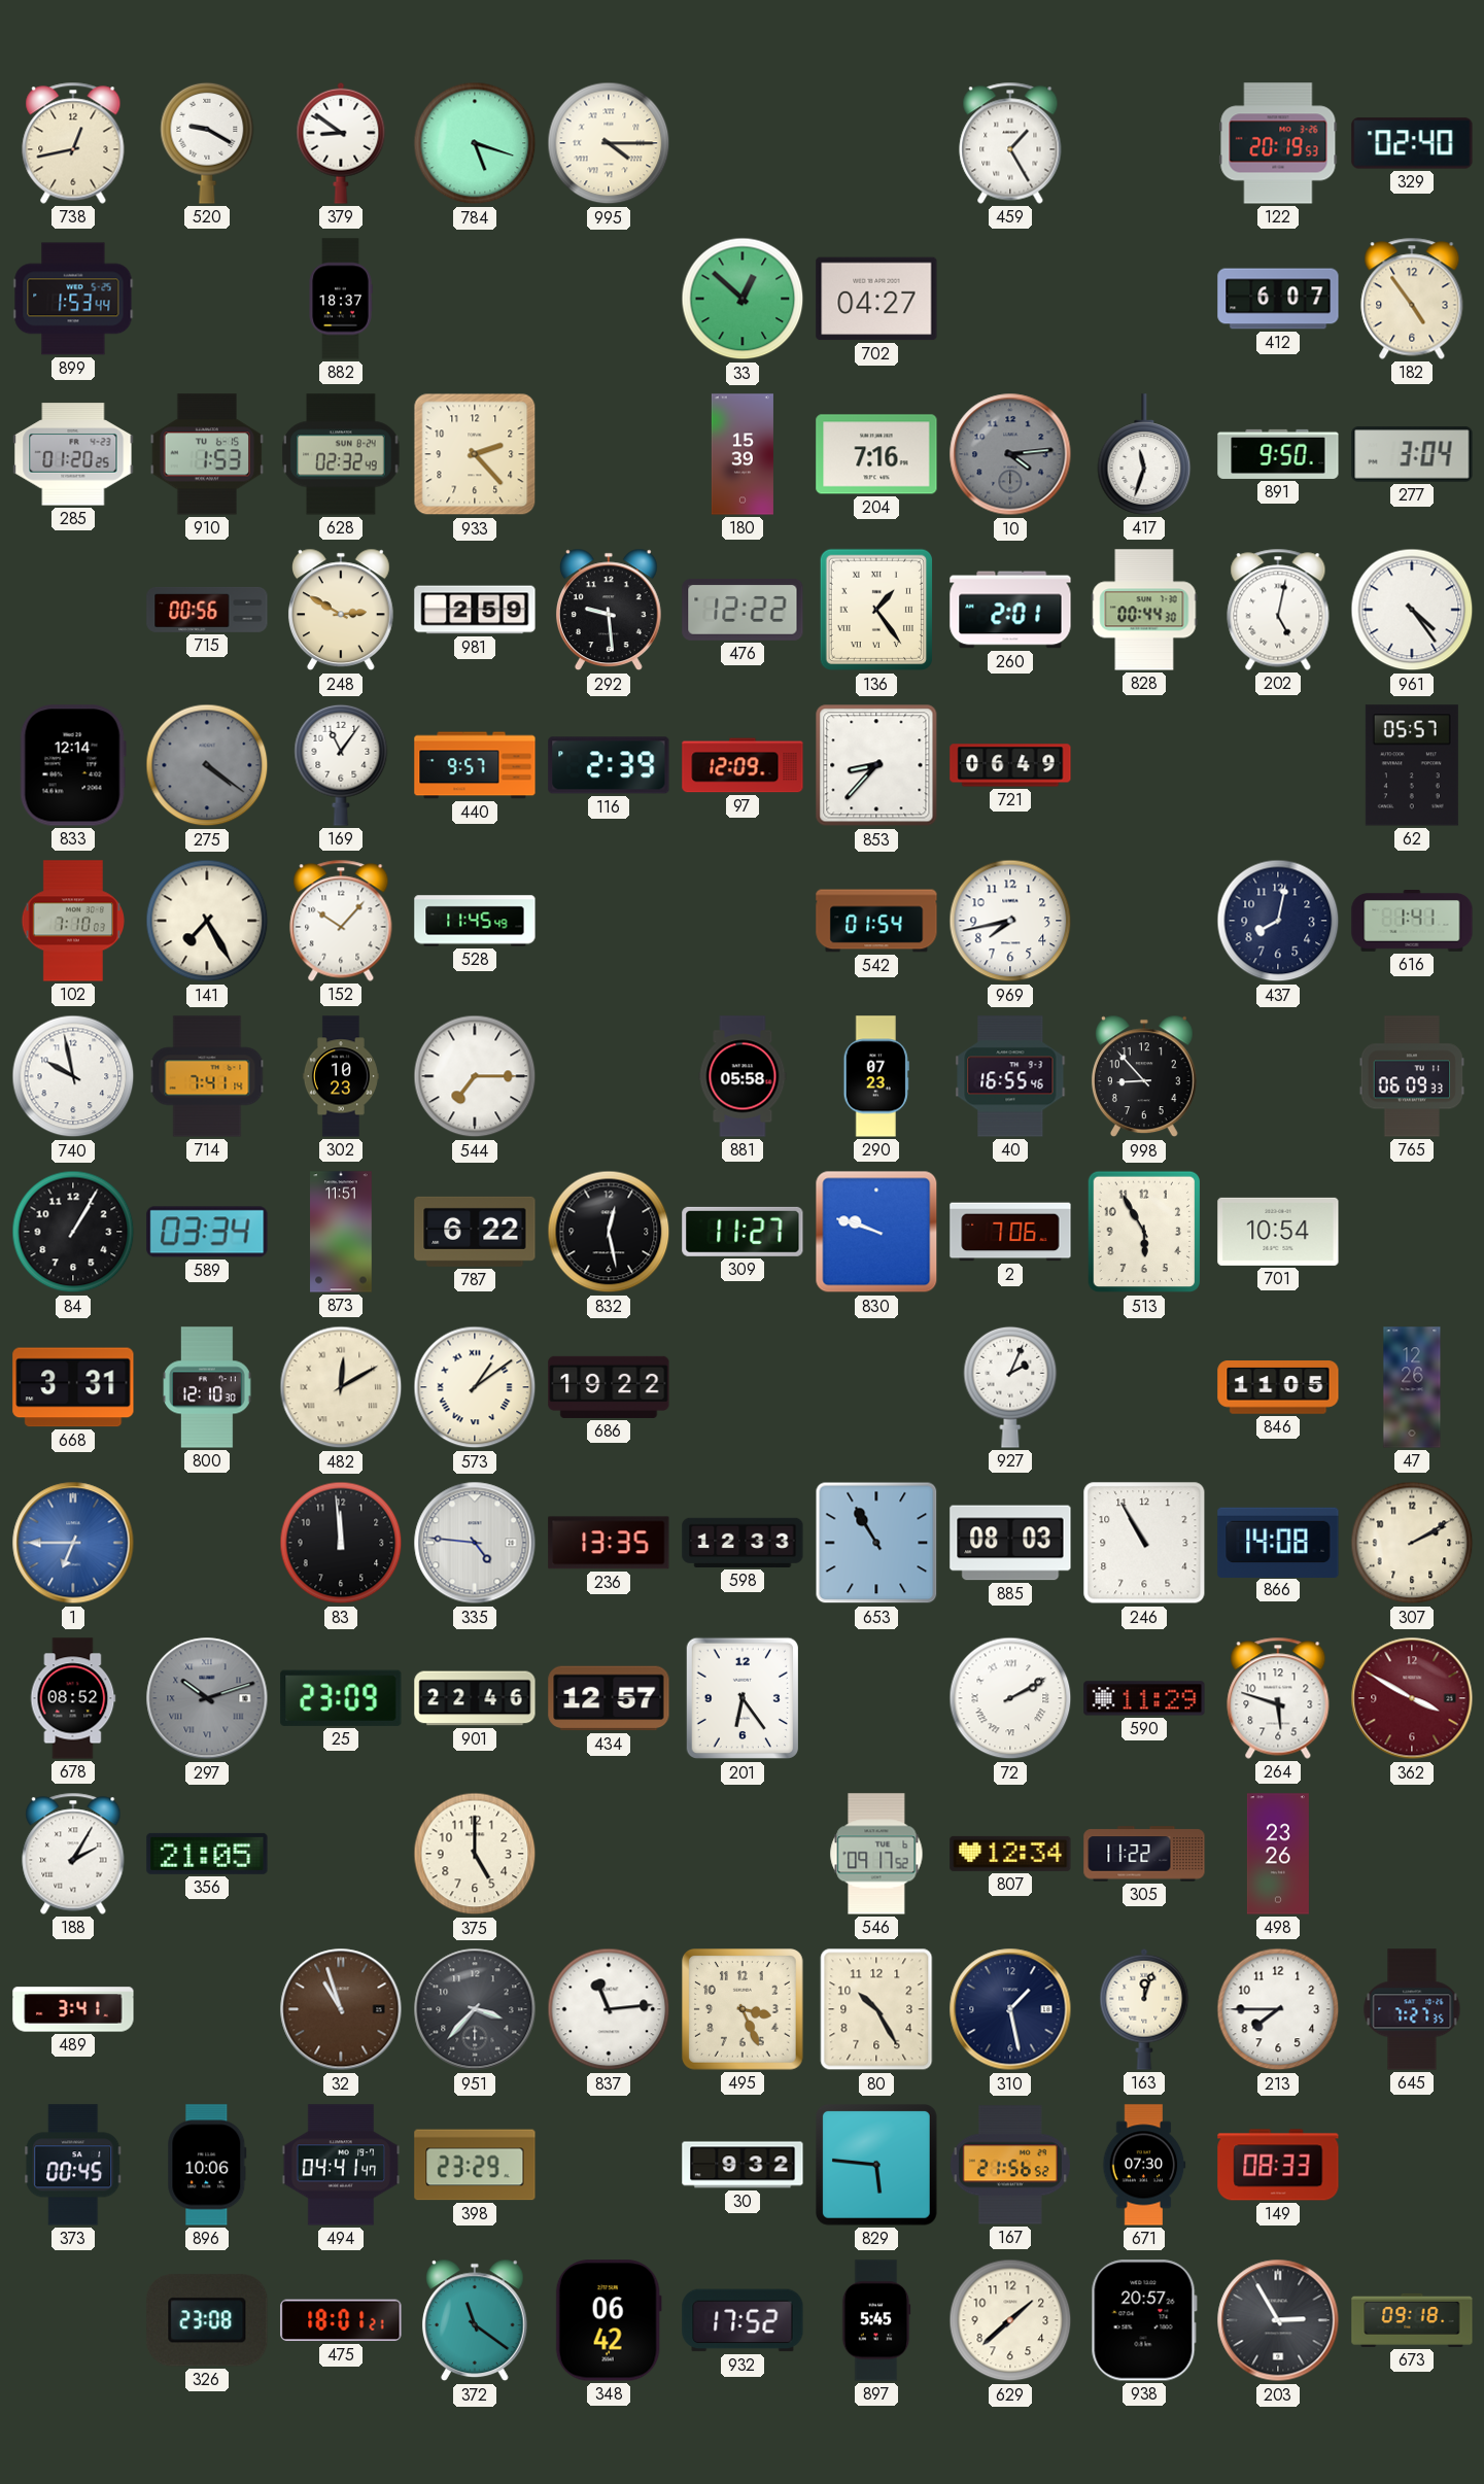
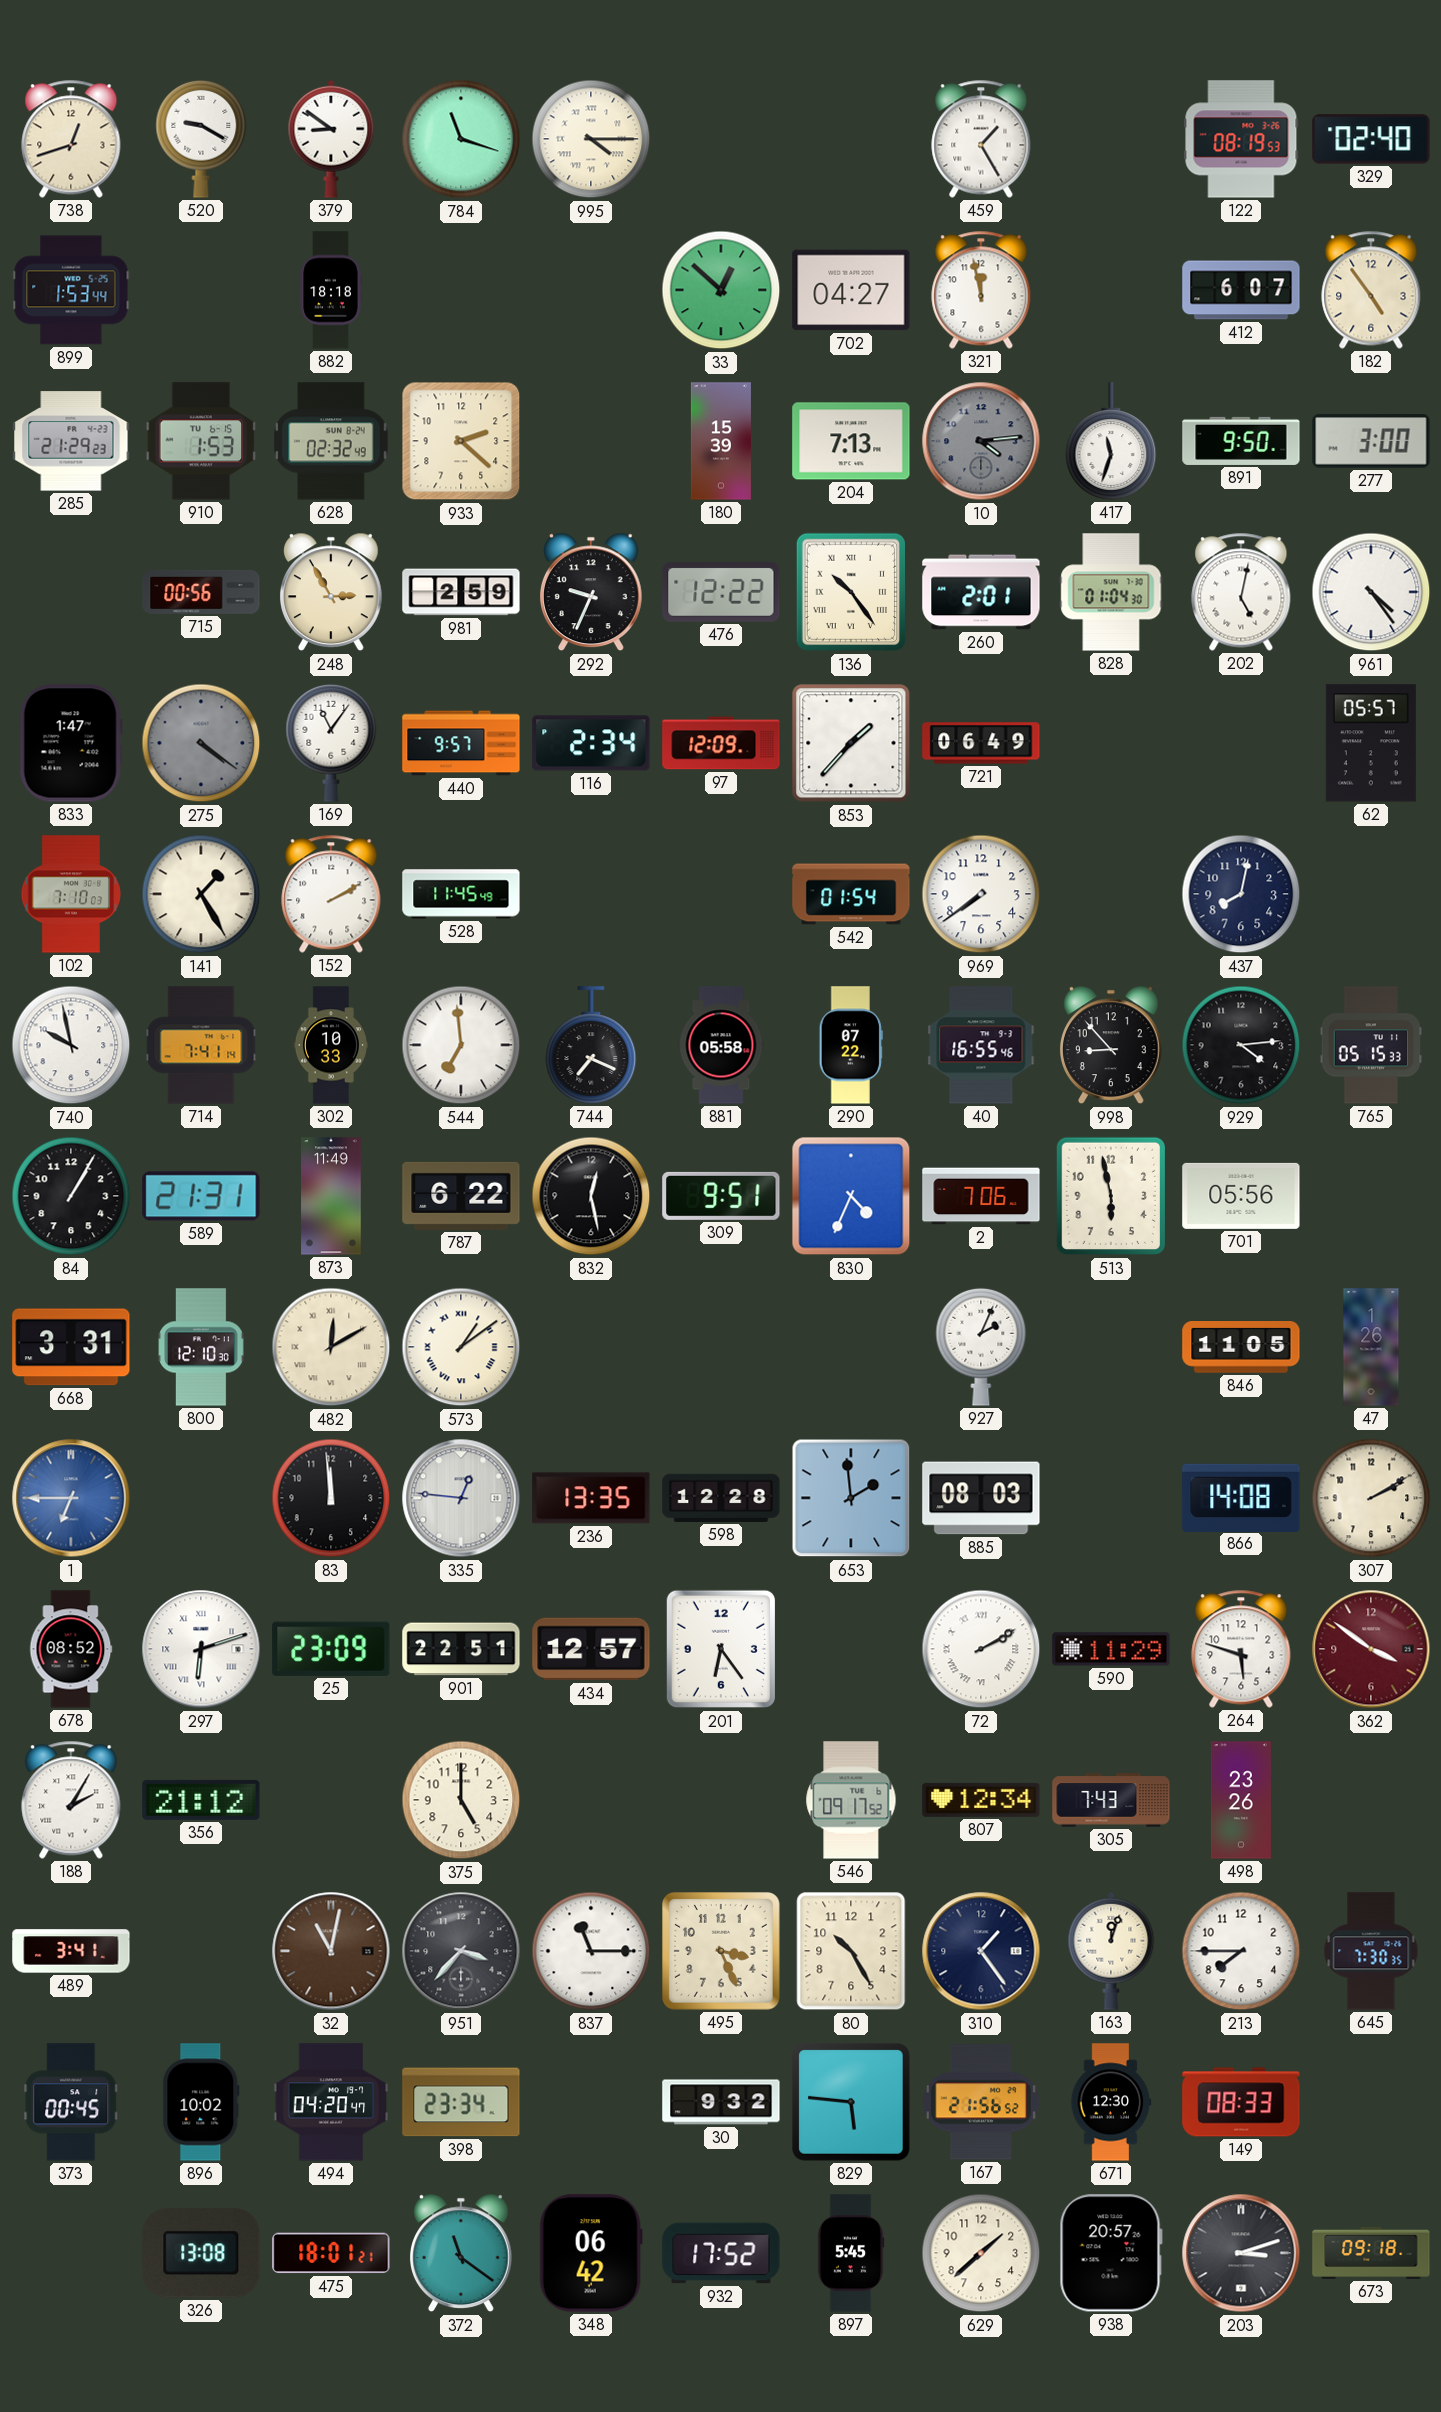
738: 12:43 -> 12:42 (71, 139)
784: 5:18 -> 11:18 (461, 139)
122: 20:19 -> 08:19 (1241, 139)
882: 18:37 -> 18:18 (331, 290)
321: none -> 11:58 (981, 290)
285: 01:20 -> 21:29 (71, 441)
933: 2:23 -> 2:22 (461, 441)
204: 7:16 -> 7:13 (851, 441)
277: 3:04 -> 3:00 (1371, 441)
248: 2:50 -> 2:55 (331, 592)
292: 9:29 -> 9:34 (591, 592)
136: 1:24 -> 10:24 (850, 592)
828: 00:44 -> 01:04 (1111, 592)
833: 12:14 -> 1:47 (71, 743)
116: 2:39 -> 2:34 (591, 743)
853: 8:37 -> 1:37 (851, 743)
141: 7:25 -> 1:25 (201, 894)
152: 10:07 -> 2:10 (331, 894)
969: 7:43 -> 7:39 (981, 894)
616: 1:41 -> none (1412, 922)
302: 10:23 -> 10:33 (331, 1045)
544: 7:15 -> 6:59 (461, 1045)
744: none -> 7:19 (591, 1045)
290: 07:23 -> 07:22 (851, 1045)
929: none -> 4:14 (1241, 1045)
765: 06:09 -> 05:15 (1371, 1045)
589: 03:34 -> 21:31 (201, 1196)
873: 11:51 -> 11:49 (331, 1196)
309: 11:27 -> 9:51 (721, 1196)
830: 9:48 -> 4:34 (851, 1196)
513: 5:55 -> 5:58 (1110, 1196)
701: 10:54 -> 05:56 (1241, 1196)
686: 19:22 -> none (609, 1387)
47: 12:26 -> 1:26 (1371, 1347)
335: 4:46 -> 12:46 (461, 1498)
598: 12:33 -> 12:28 (721, 1498)
653: 10:55 -> 1:59 (851, 1498)
246: 10:55 -> none (1144, 1543)
297: 10:12 -> 6:12 (201, 1649)
297 dial: grey -> white (201, 1649)
901: 22:46 -> 22:51 (461, 1649)
362: 3:50 -> 3:51 (1371, 1649)
356: 21:05 -> 21:12 (201, 1800)
305: 11:22 -> 7:43 (1111, 1800)
32: 10:57 -> 11:02 (331, 1951)
837: 11:14 -> 11:15 (591, 1951)
310: 1:28 -> 1:24 (981, 1951)
645: 7:27 -> 7:30 (1371, 1951)
896: 10:06 -> 10:02 (201, 2102)
494: 04:41 -> 04:20 (331, 2102)
398: 23:29 -> 23:34 (461, 2102)
671: 07:30 -> 12:30 (1111, 2102)
326: 23:08 -> 13:08 (201, 2253)
203: 2:55 -> 3:12 (1241, 2253)
